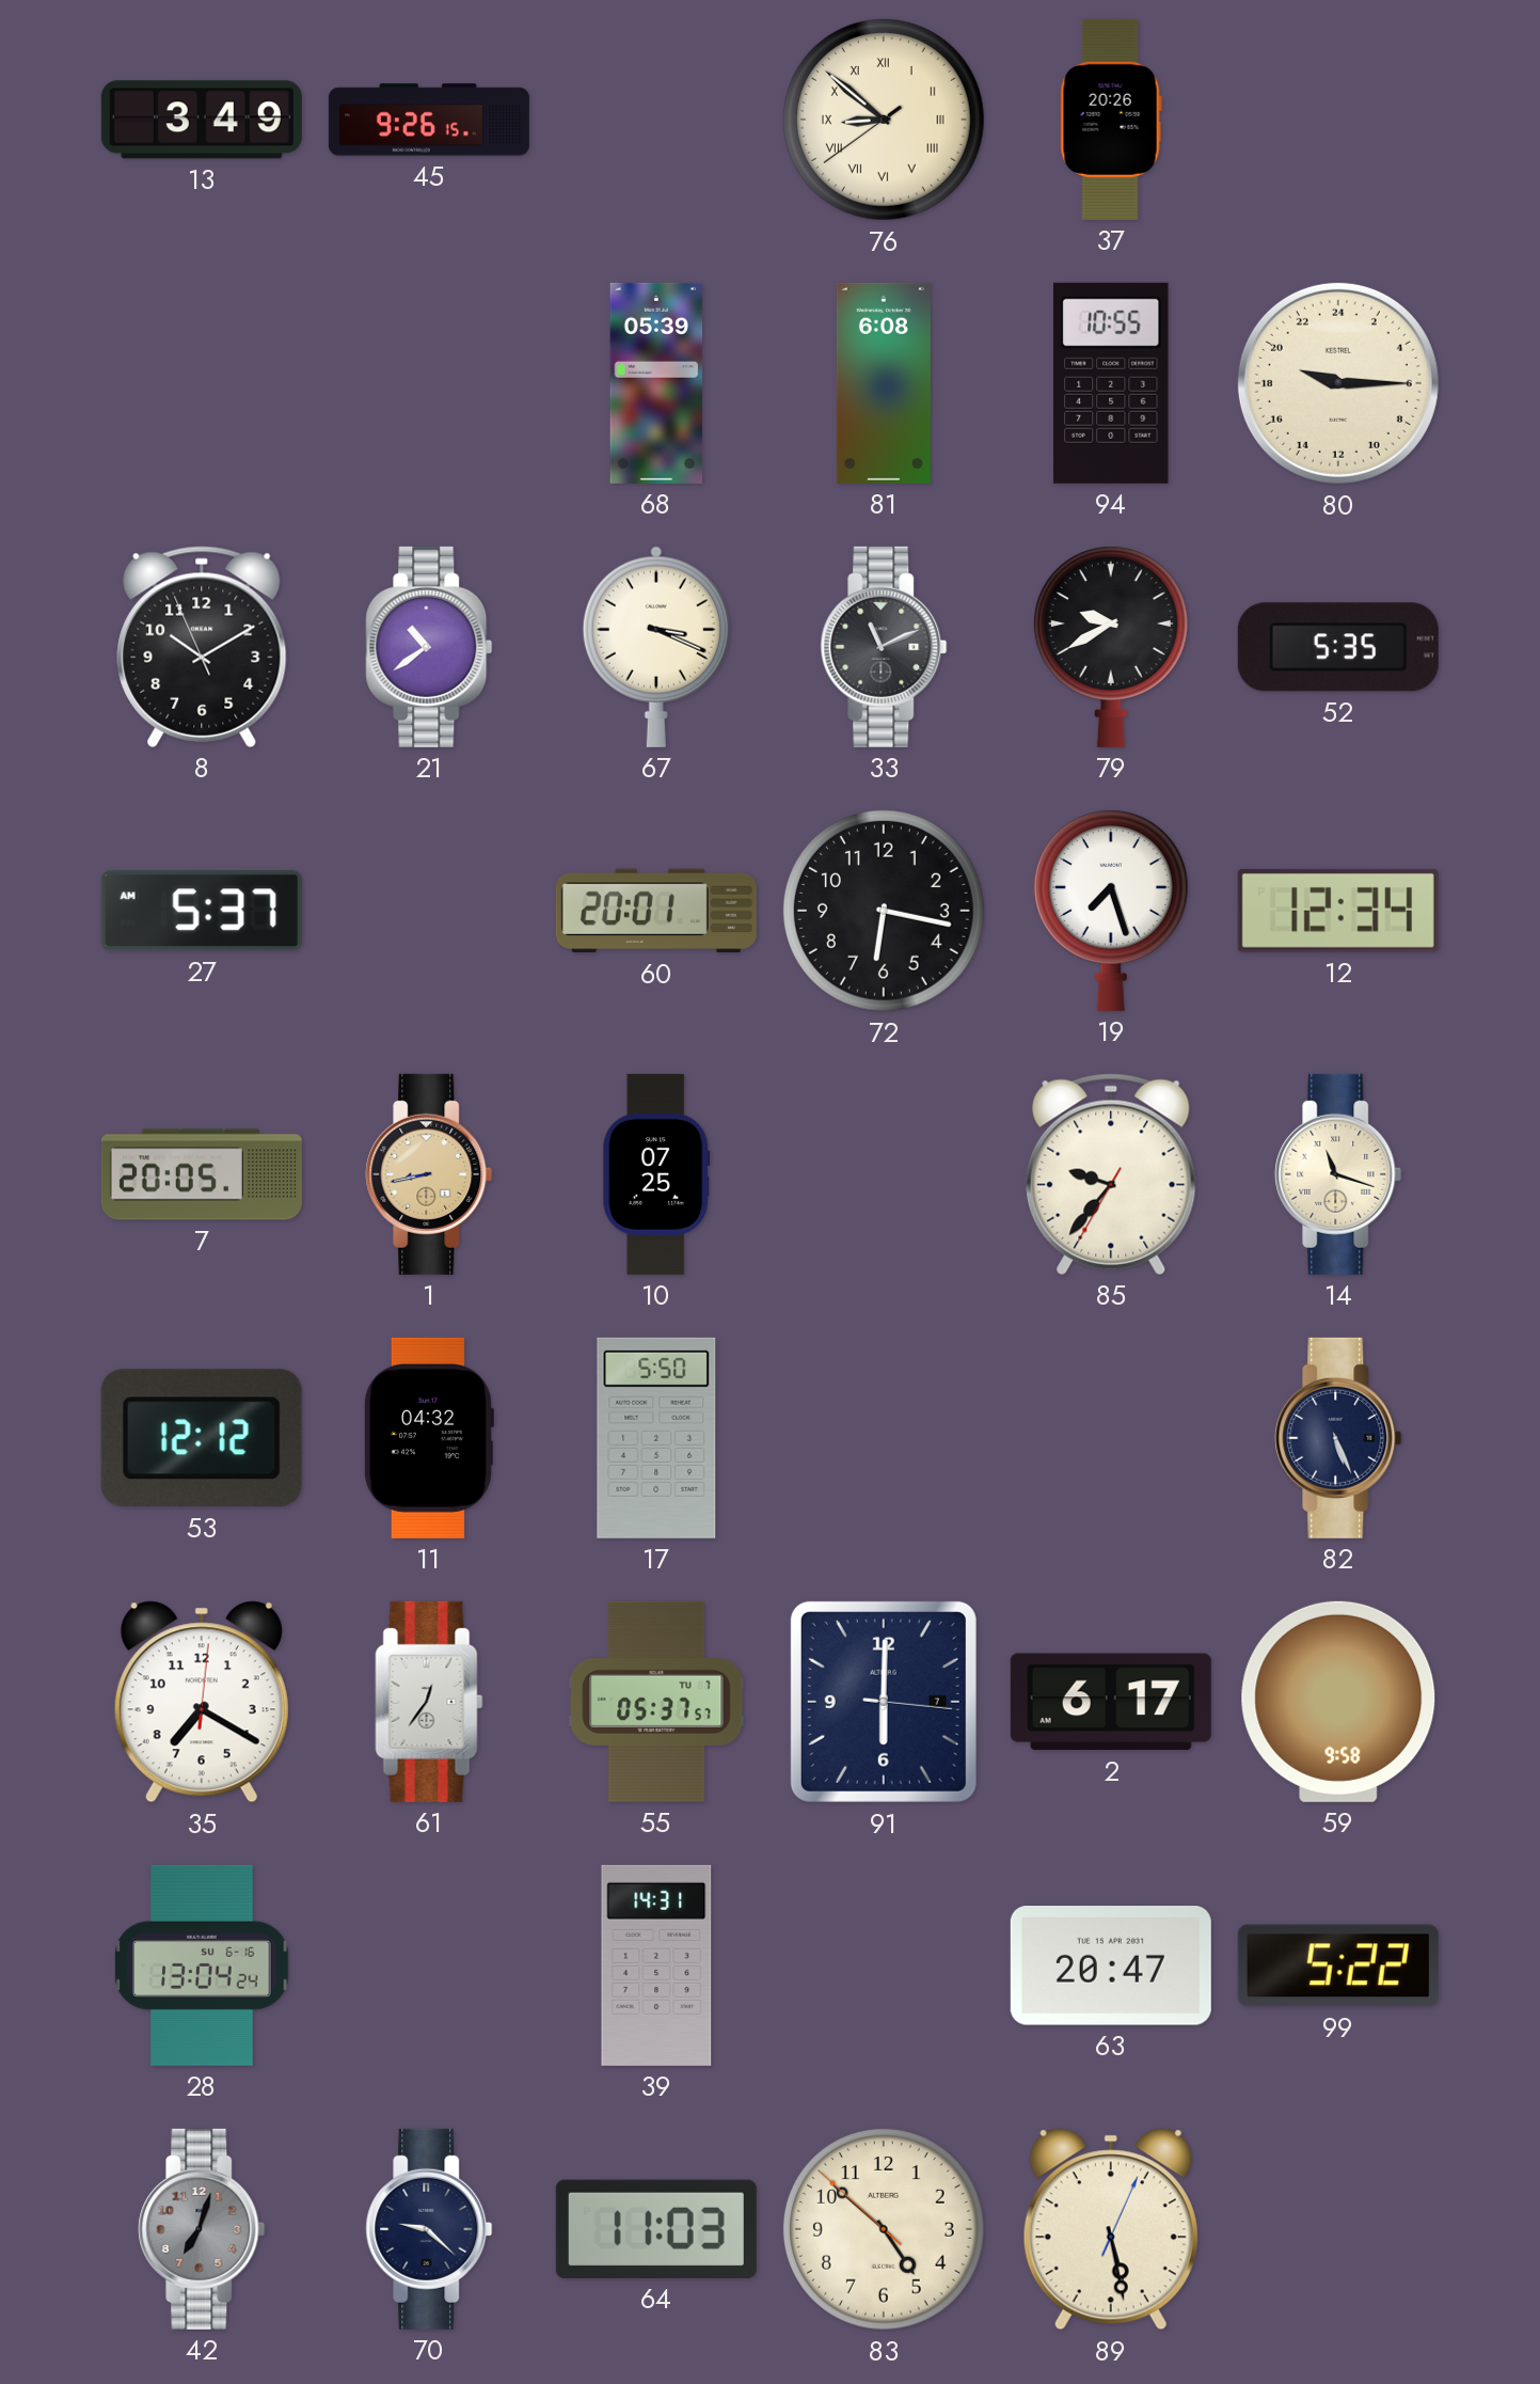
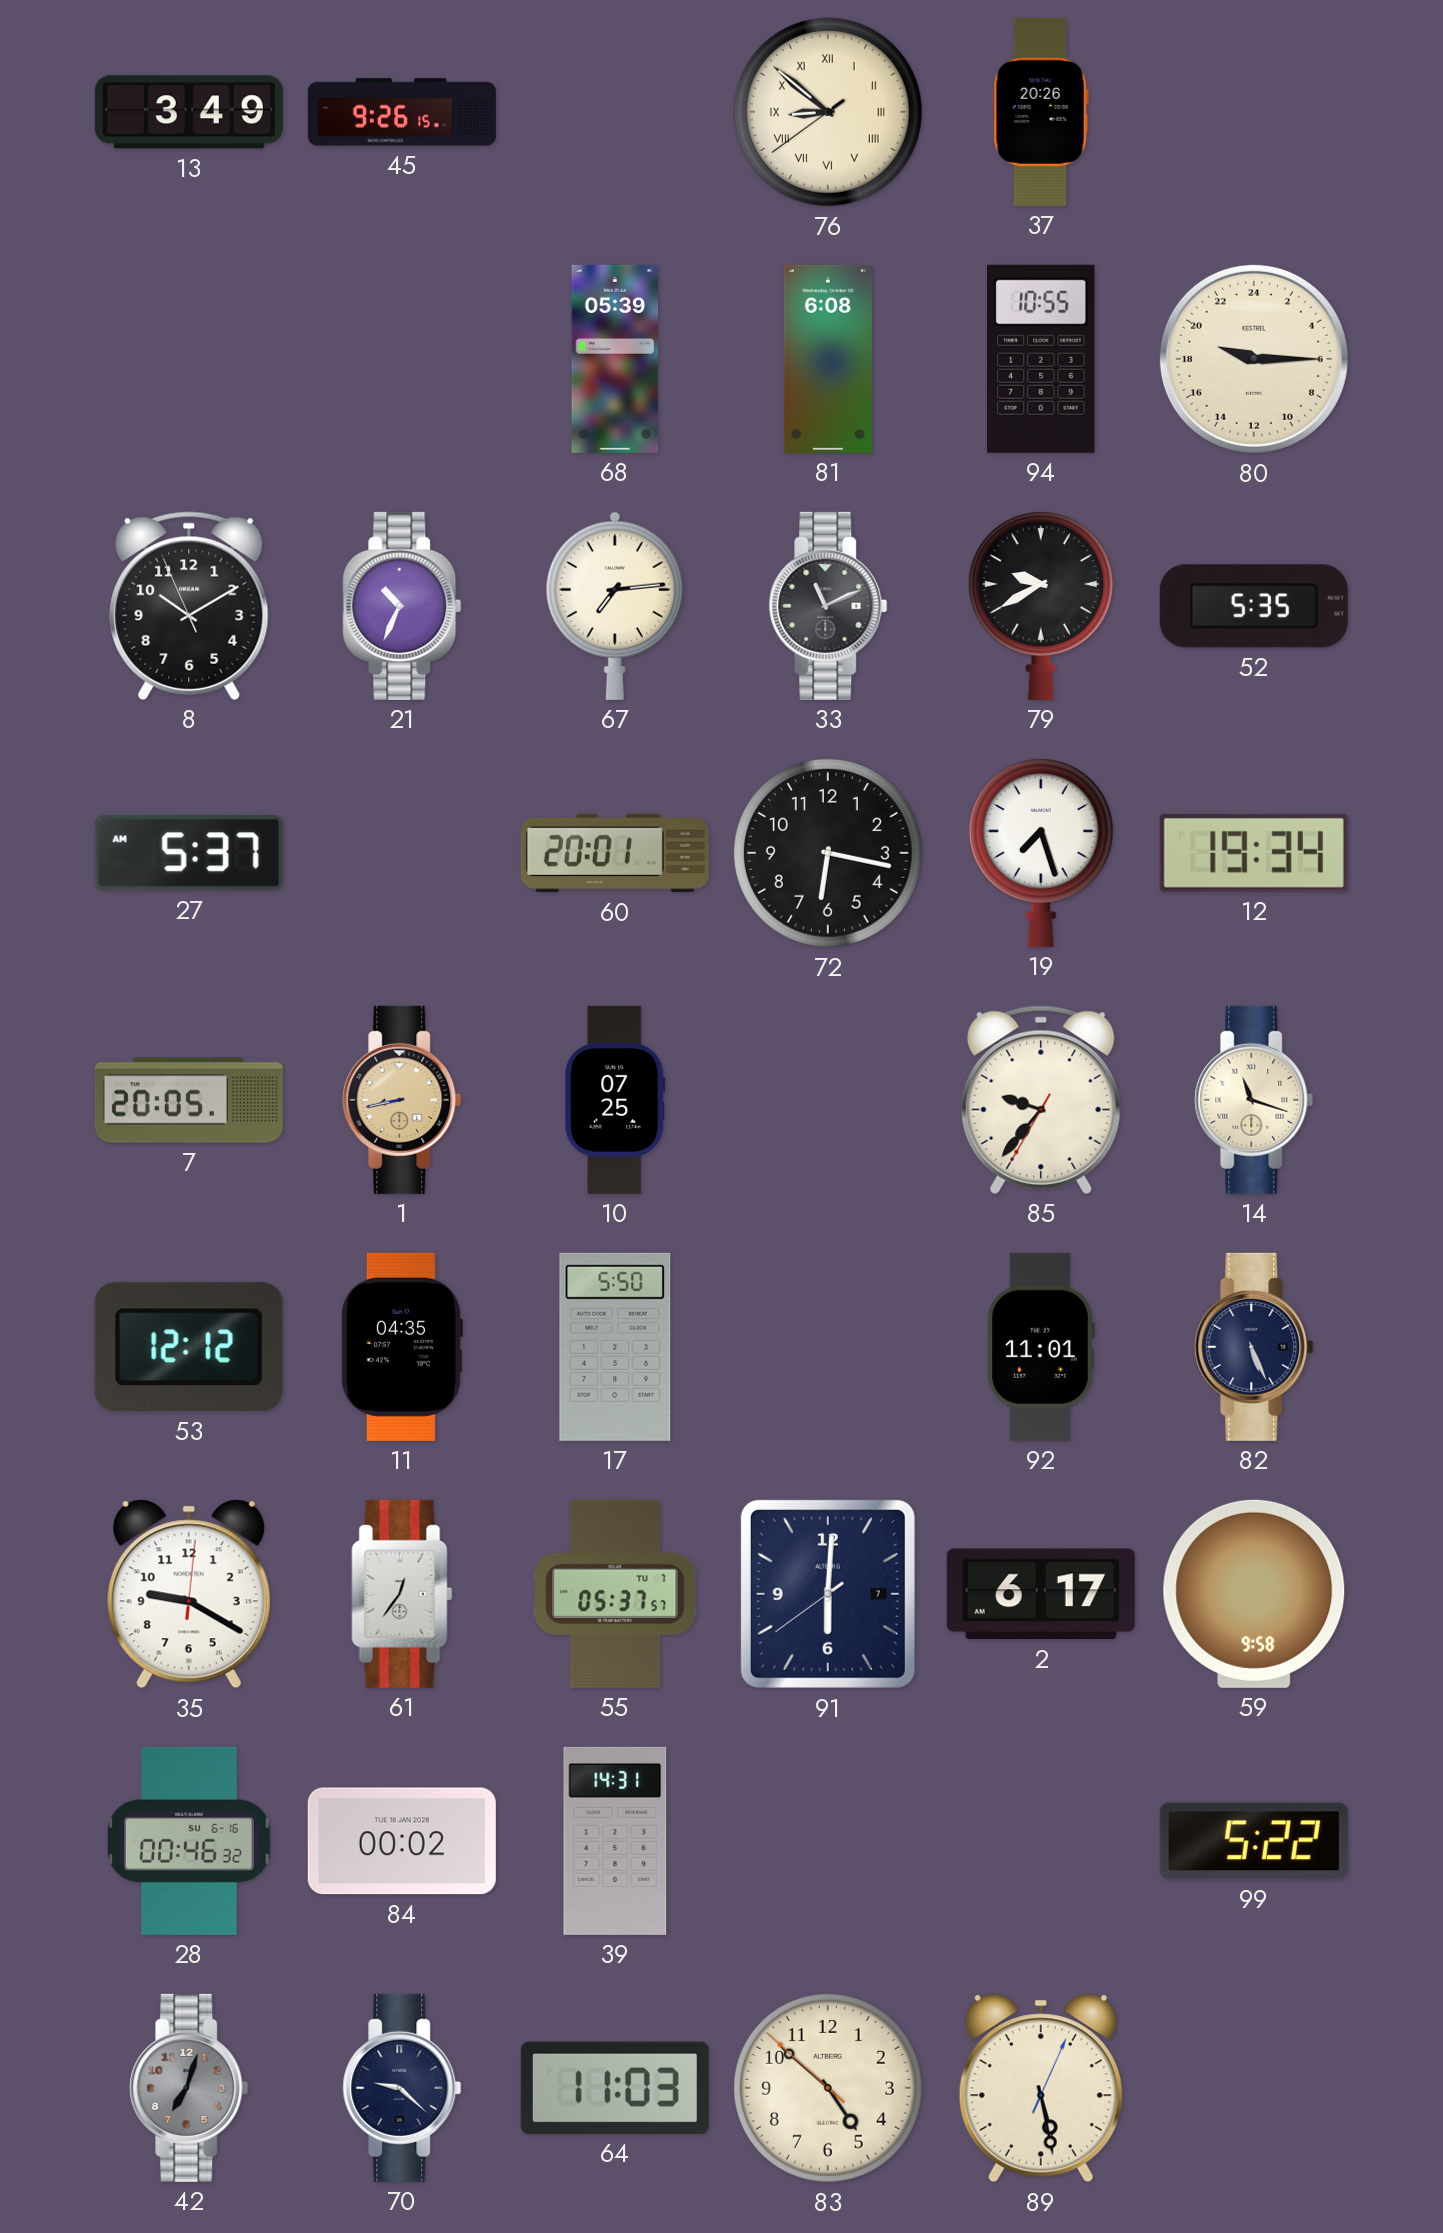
21: 10:39 -> 10:34 (402, 606)
67: 3:19 -> 7:14 (615, 606)
12: 12:34 -> 19:34 (1254, 853)
11: 04:32 -> 04:35 (401, 1347)
92: none -> 11:01 (1041, 1347)
35: 7:20 -> 9:20 (189, 1594)
91: 6:00:16 -> 6:00:39 (828, 1594)
28: 13:04 -> 00:46 (189, 1841)
84: none -> 00:02 (402, 1841)
63: 20:47 -> none (1111, 1967)
